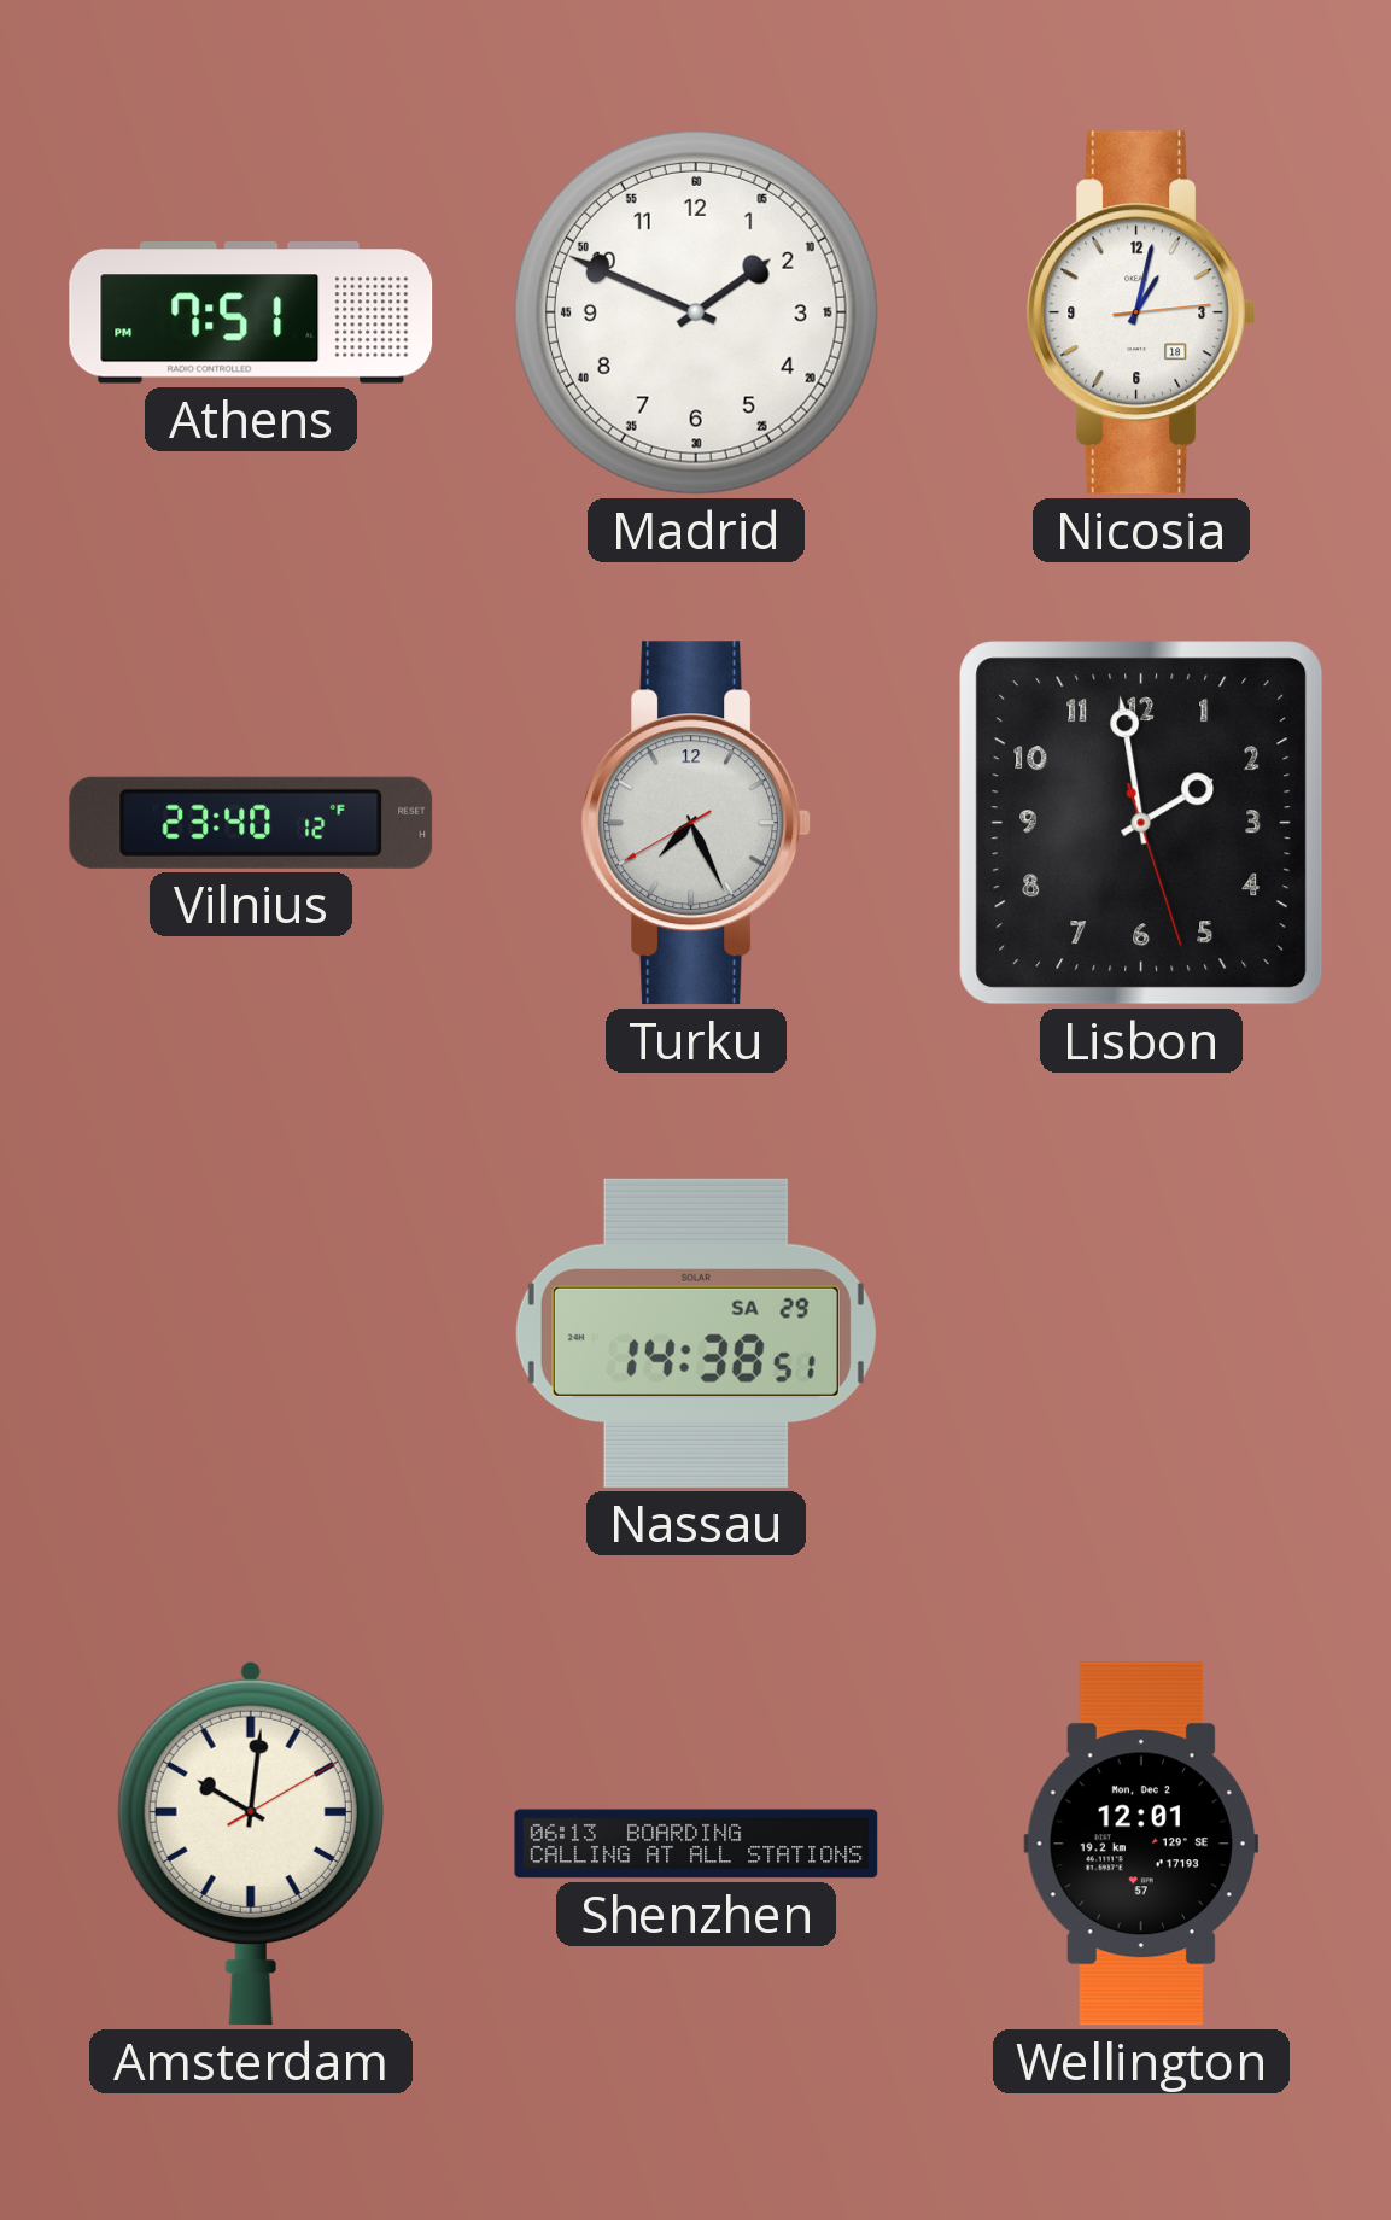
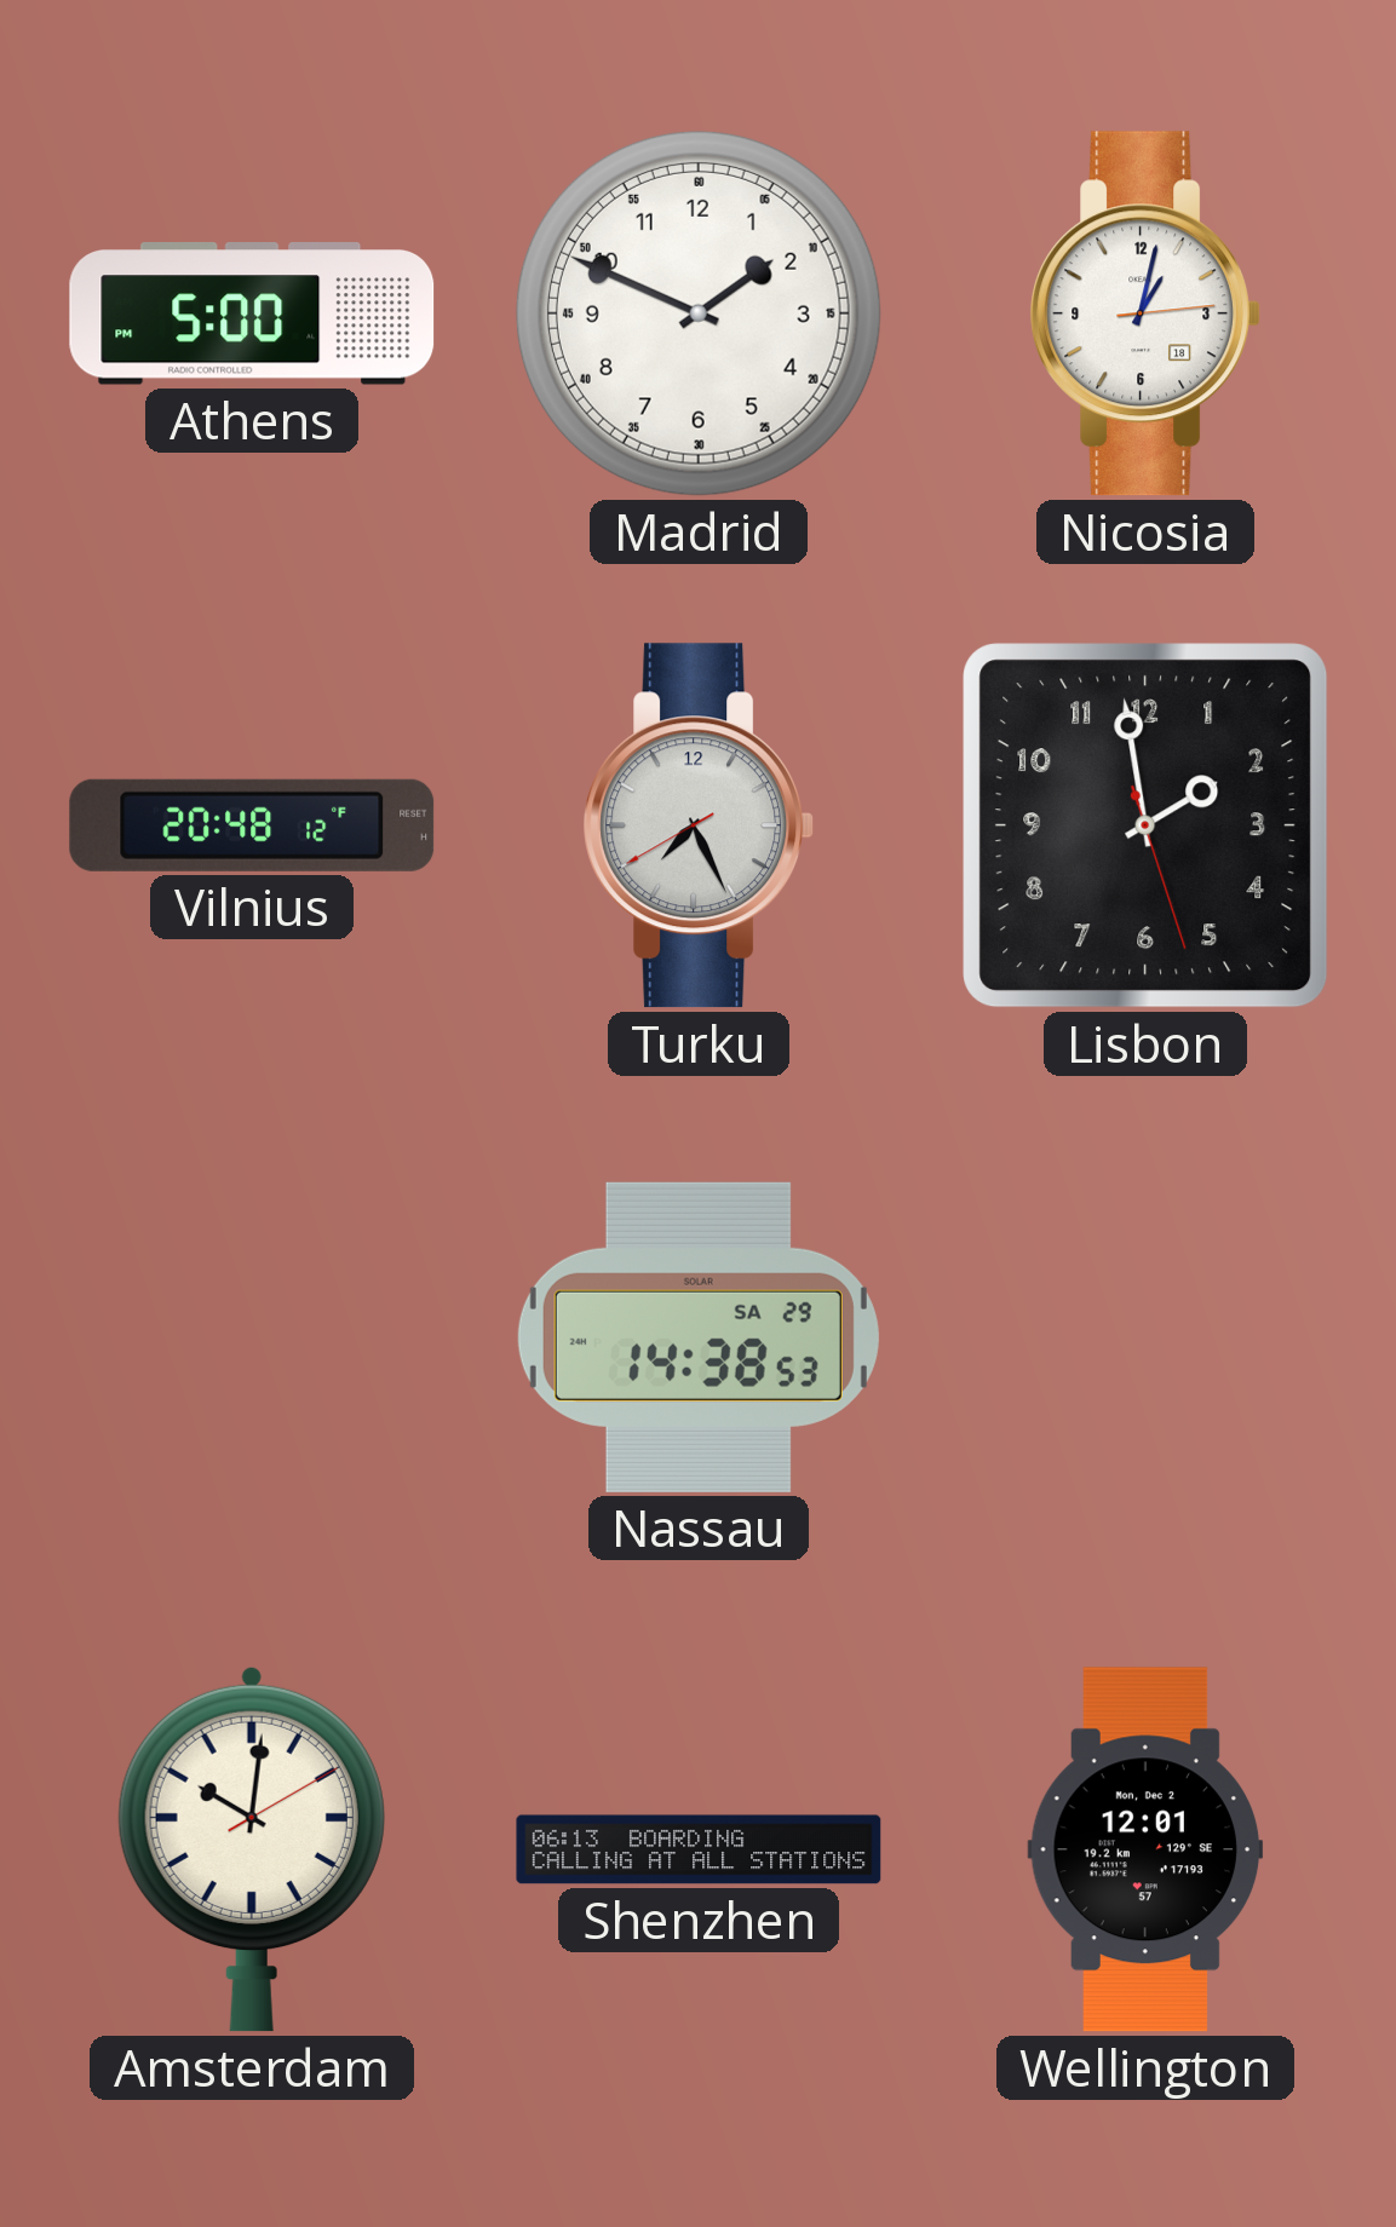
Athens: 7:51 -> 5:00 (252, 315)
Vilnius: 23:40 -> 20:48 (252, 825)
Nassau: 14:38:51 -> 14:38:53 (699, 1337)
